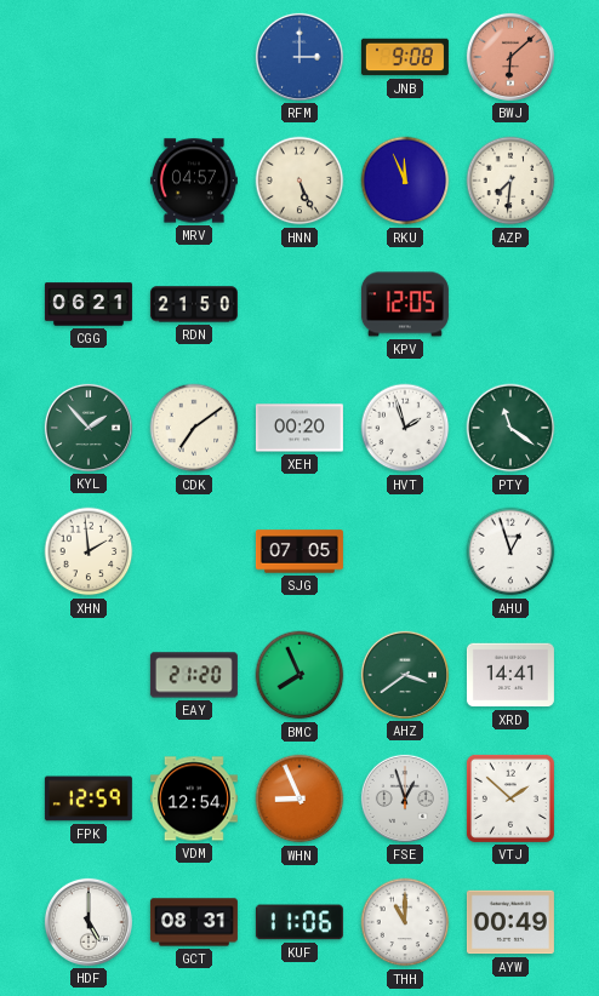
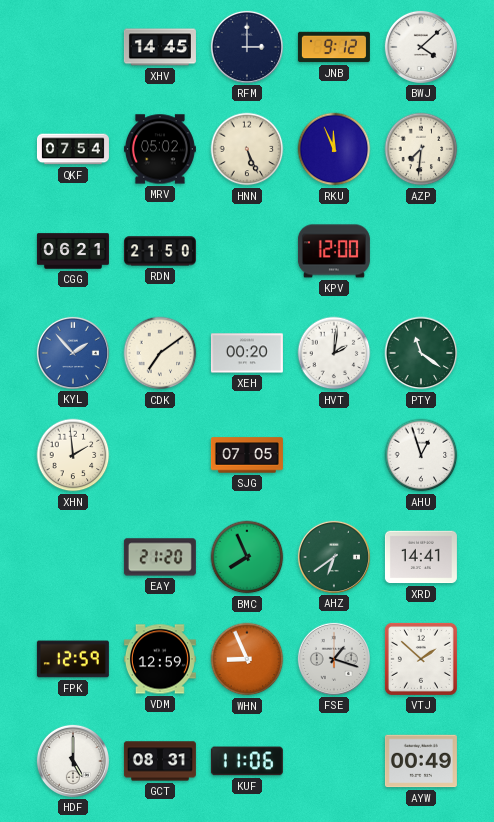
XHV: none -> 14:45 (160, 47)
RFM dial: blue -> navy (247, 47)
JNB: 9:08 -> 9:12 (334, 47)
BWJ: 6:08 -> 4:08 (421, 47)
BWJ dial: salmon -> white (421, 47)
QKF: none -> 07:54 (73, 149)
MRV: 04:57 -> 05:02 (160, 149)
KPV: 12:05 -> 12:00 (334, 251)
KYL dial: green -> blue (73, 353)
HVT: 1:57 -> 2:01 (334, 353)
AHZ: 3:39 -> 6:39 (334, 557)
VDM: 12:54 -> 12:59 (160, 659)
FSE: 12:57 -> 1:18 (334, 659)
THH: 11:00 -> none (405, 922)
